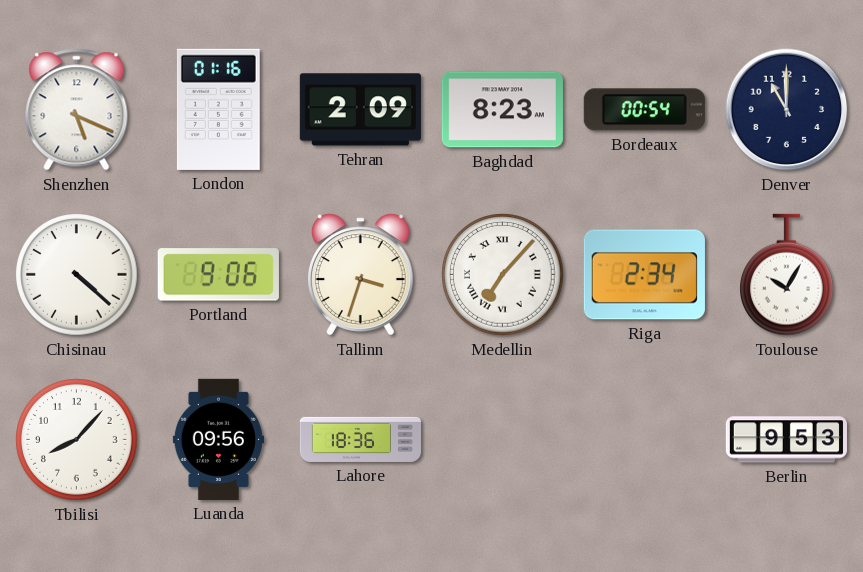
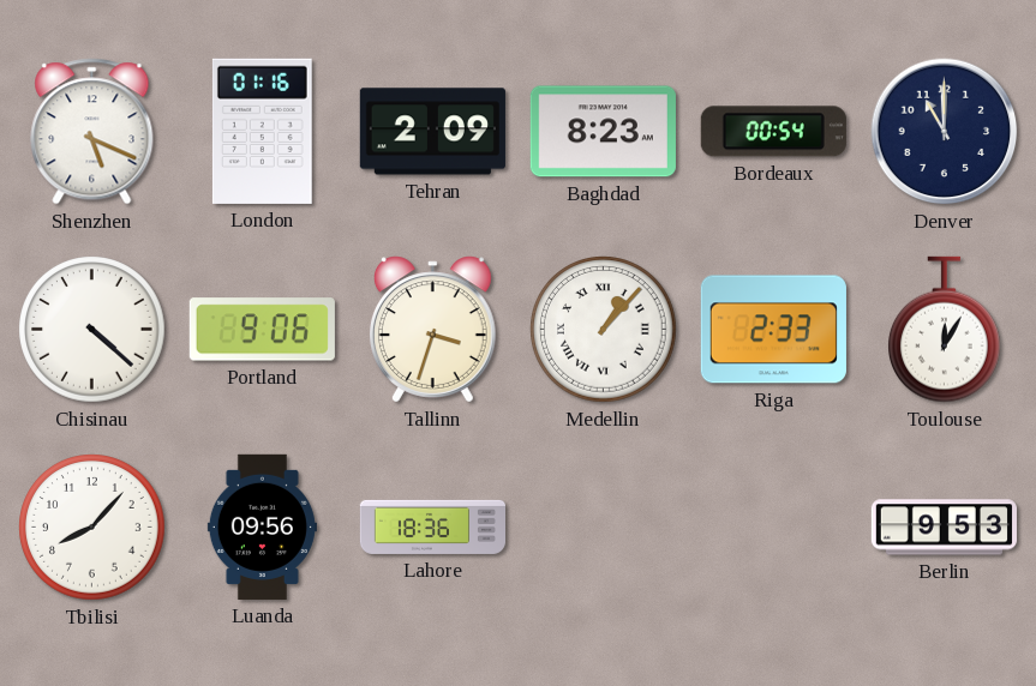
Medellin: 7:07 -> 1:07 (604, 330)
Riga: 2:34 -> 2:33 (773, 330)
Toulouse: 10:05 -> 12:05 (945, 330)
